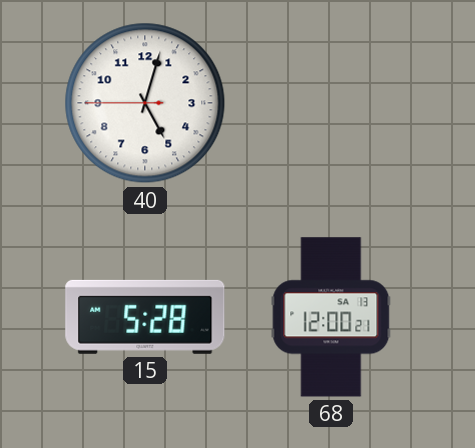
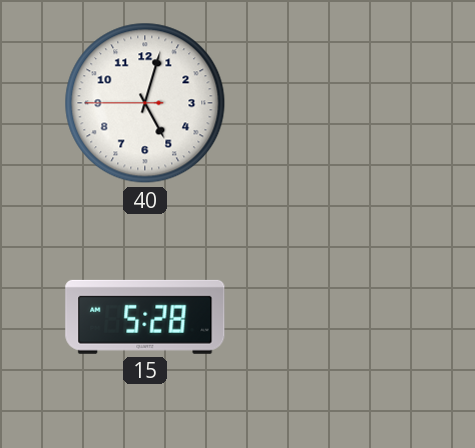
68: 12:00 -> none (331, 317)
